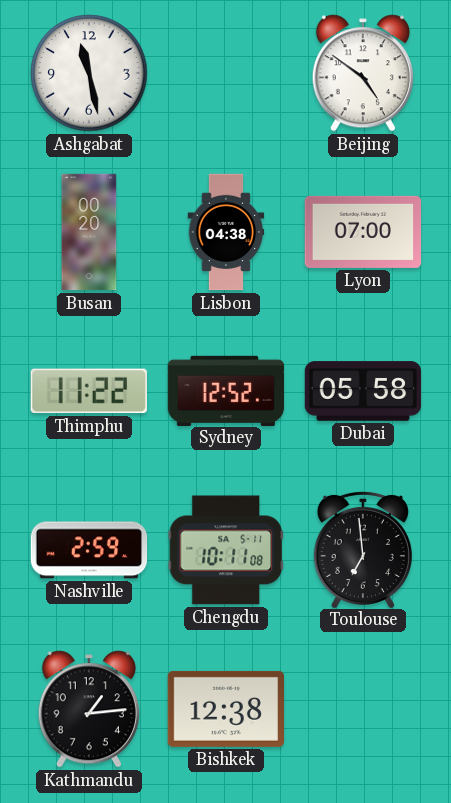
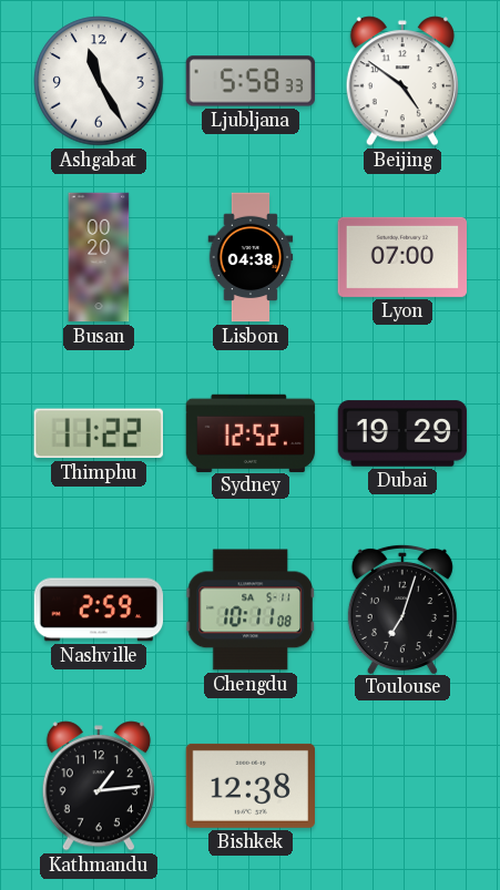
Ashgabat: 11:28 -> 11:25 (99, 81)
Ljubljana: none -> 5:58 (249, 81)
Dubai: 05:58 -> 19:29 (402, 433)
Toulouse: 6:59 -> 7:03 (402, 608)
